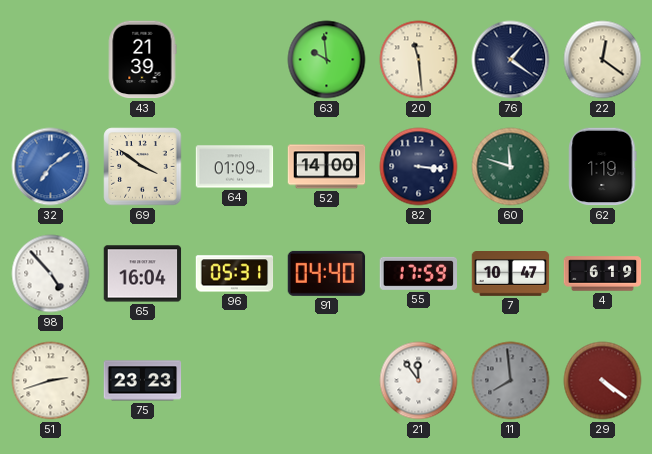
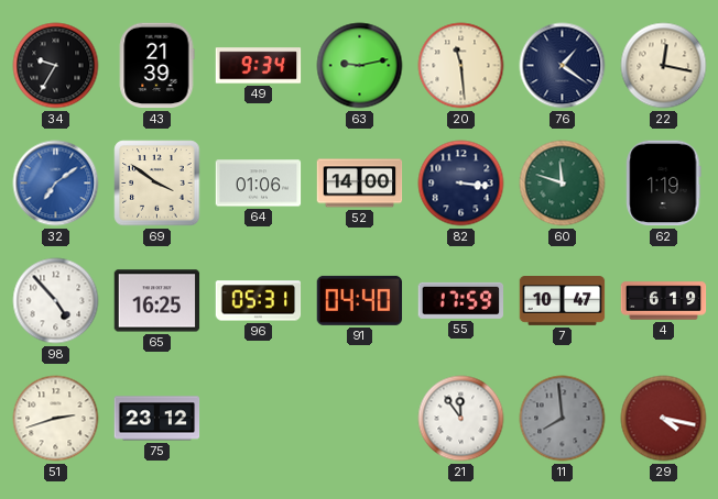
34: none -> 9:35 (56, 66)
49: none -> 9:34 (259, 66)
63: 9:59 -> 9:13 (360, 66)
22: 12:21 -> 12:17 (664, 66)
64: 01:09 -> 01:06 (259, 184)
65: 16:04 -> 16:25 (157, 301)
75: 23:23 -> 23:12 (157, 419)
29: 4:21 -> 4:17 (664, 419)
